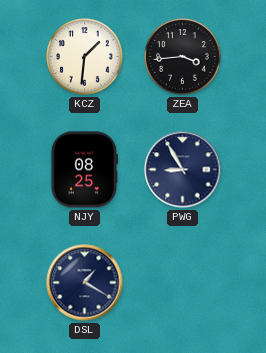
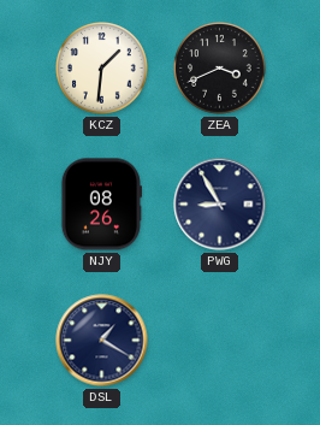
ZEA: 3:44 -> 3:41 (220, 69)
NJY: 08:25 -> 08:26 (101, 205)
